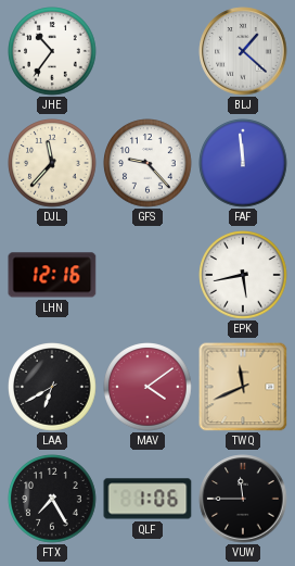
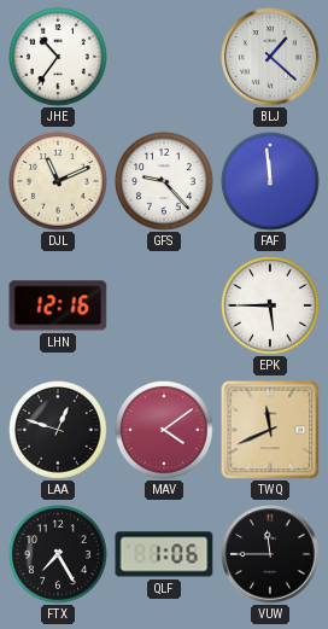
DJL: 11:37 -> 11:11 (58, 181)
EPK: 5:43 -> 5:45 (270, 305)
LAA: 6:40 -> 12:48 (58, 430)
